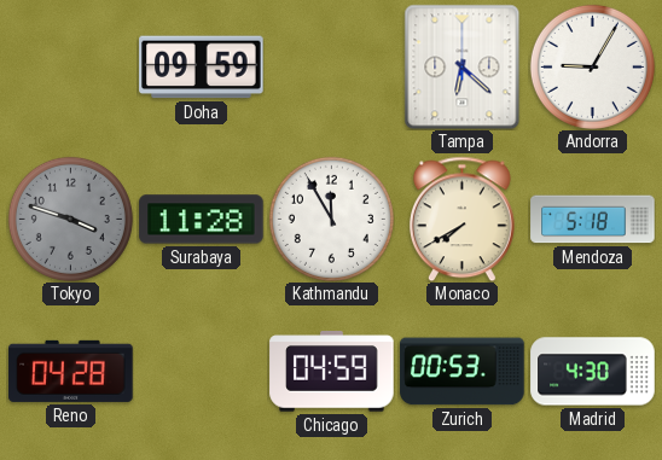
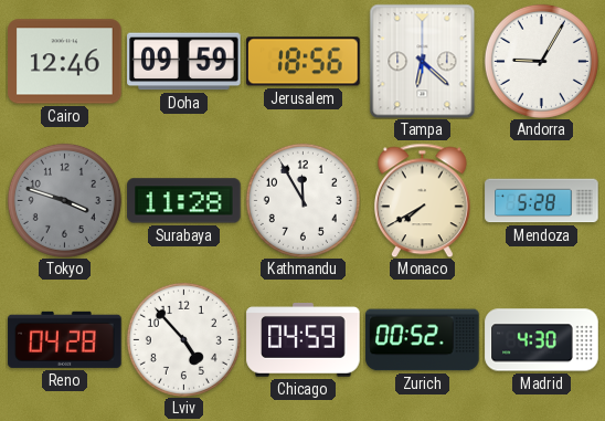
Cairo: none -> 12:46 (65, 62)
Jerusalem: none -> 18:56 (304, 62)
Mendoza: 5:18 -> 5:28 (542, 201)
Lviv: none -> 4:53 (183, 339)
Zurich: 00:53 -> 00:52 (423, 340)
